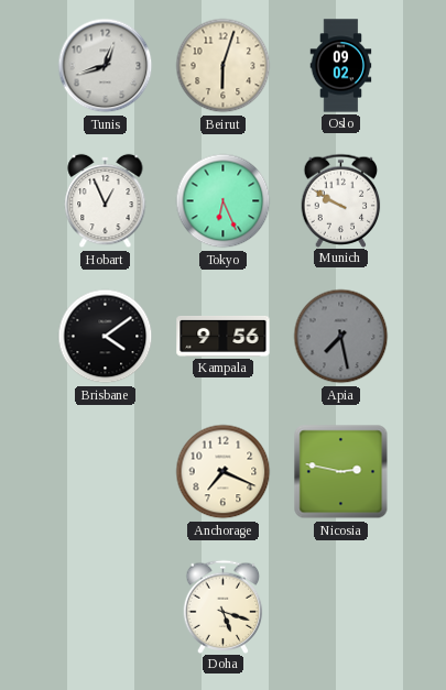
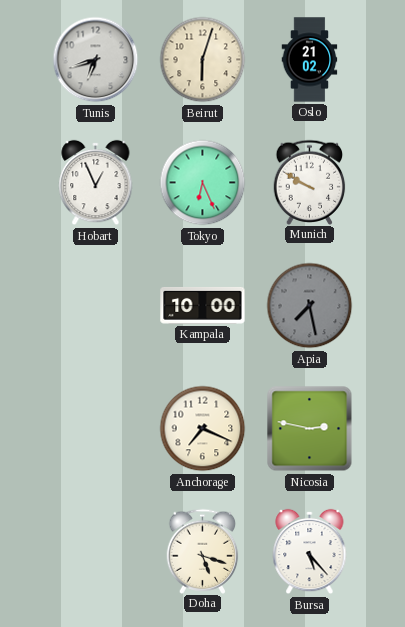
Tunis: 12:42 -> 6:42 (96, 60)
Oslo: 09:02 -> 21:02 (310, 60)
Brisbane: 4:09 -> none (106, 337)
Kampala: 9:56 -> 10:00 (203, 305)
Bursa: none -> 5:23 (310, 552)
